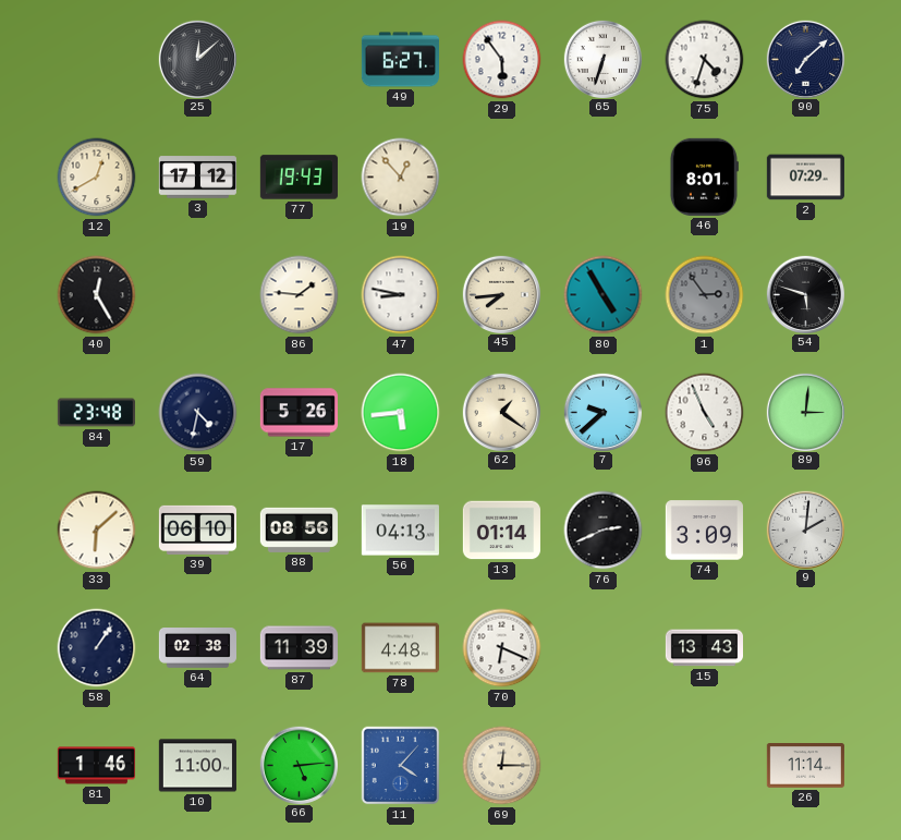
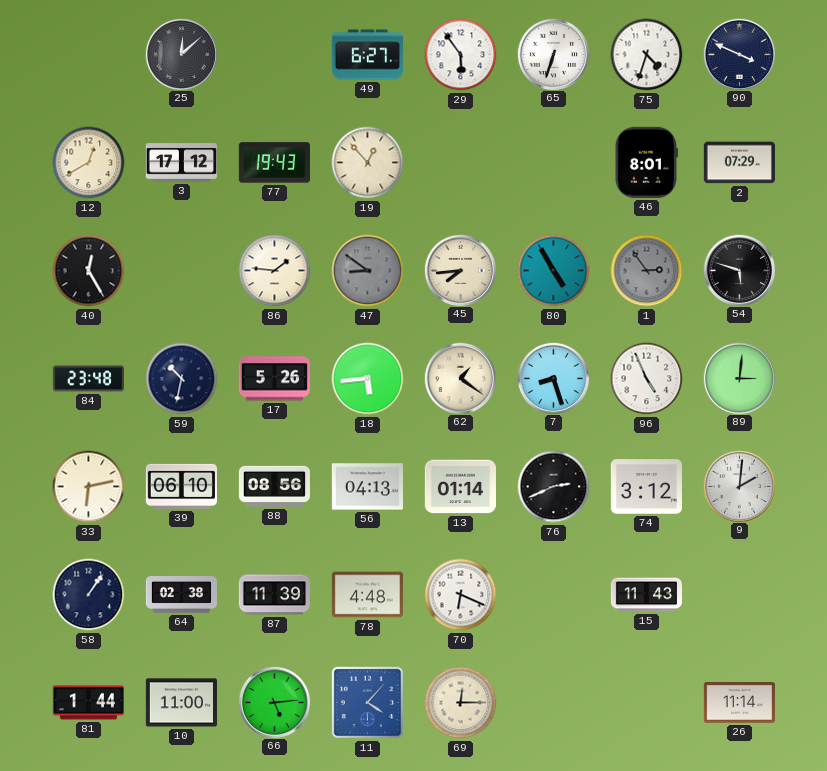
90: 7:08 -> 3:49 (739, 54)
47: 8:47 -> 8:51 (368, 271)
47 dial: white -> grey (368, 271)
59: 4:32 -> 10:32 (182, 379)
7: 9:38 -> 8:27 (553, 378)
33: 6:08 -> 6:13 (89, 487)
74: 3:09 -> 3:12 (646, 487)
15: 13:43 -> 11:43 (646, 595)
81: 1:46 -> 1:44 (88, 703)
